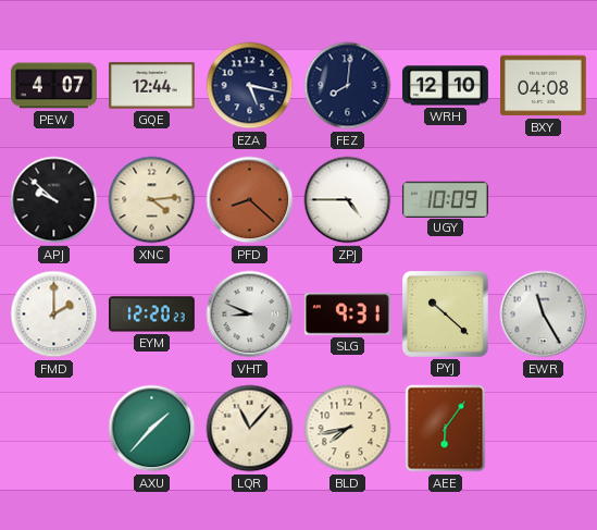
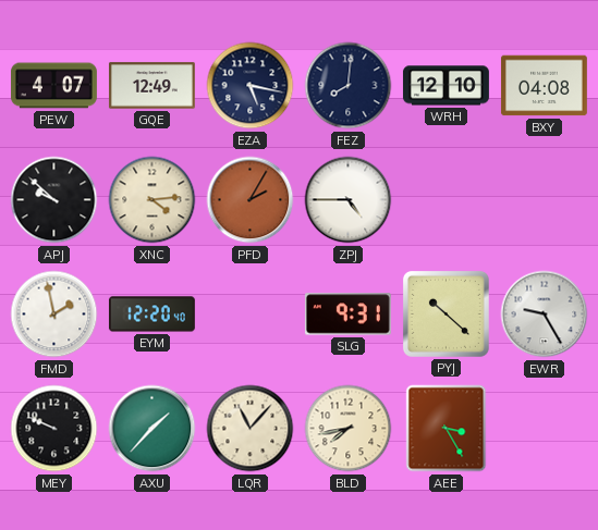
GQE: 12:44 -> 12:49 (151, 86)
PFD: 8:22 -> 2:05 (251, 200)
UGY: 10:09 -> none (445, 199)
FMD: 2:00 -> 1:58 (54, 315)
EYM: 12:20:23 -> 12:20:40 (151, 315)
VHT: 8:49 -> none (250, 315)
EWR: 11:25 -> 9:25 (545, 315)
MEY: none -> 9:49 (54, 429)
AEE: 6:06 -> 3:25 (447, 429)
